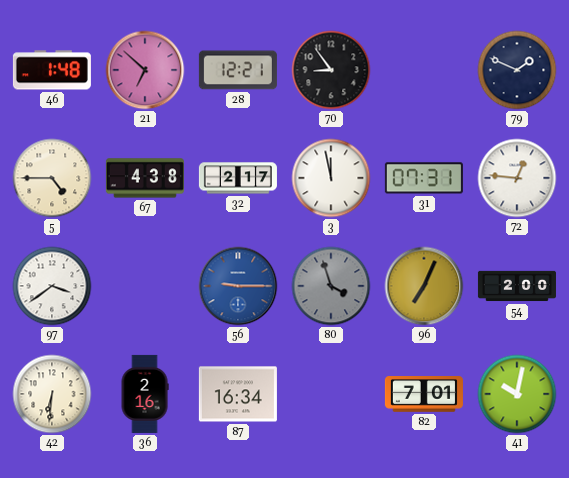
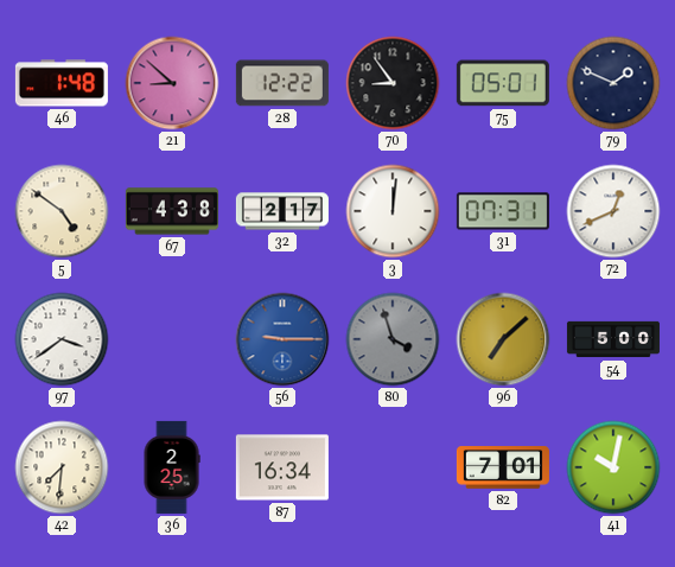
21: 6:52 -> 8:52 (172, 83)
28: 12:21 -> 12:22 (282, 83)
75: none -> 05:01 (503, 83)
5: 4:45 -> 4:51 (62, 211)
3: 11:58 -> 12:01 (393, 211)
72: 12:46 -> 12:41 (613, 211)
96: 7:04 -> 7:08 (503, 339)
54: 2:00 -> 5:00 (613, 339)
42: 6:31 -> 7:31 (62, 467)
36: 2:16 -> 2:25 (172, 467)
